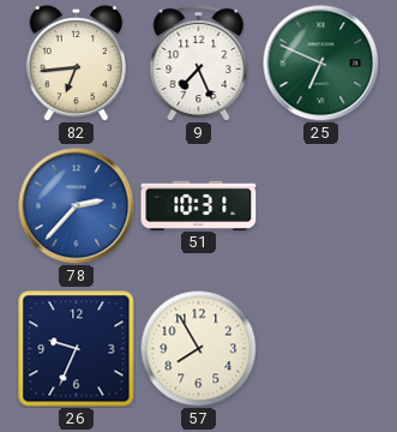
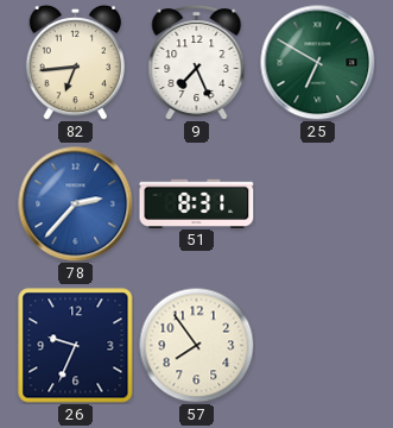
25: 6:49 -> 6:50 (318, 63)
51: 10:31 -> 8:31 (197, 203)
57: 7:55 -> 7:54 (196, 345)
